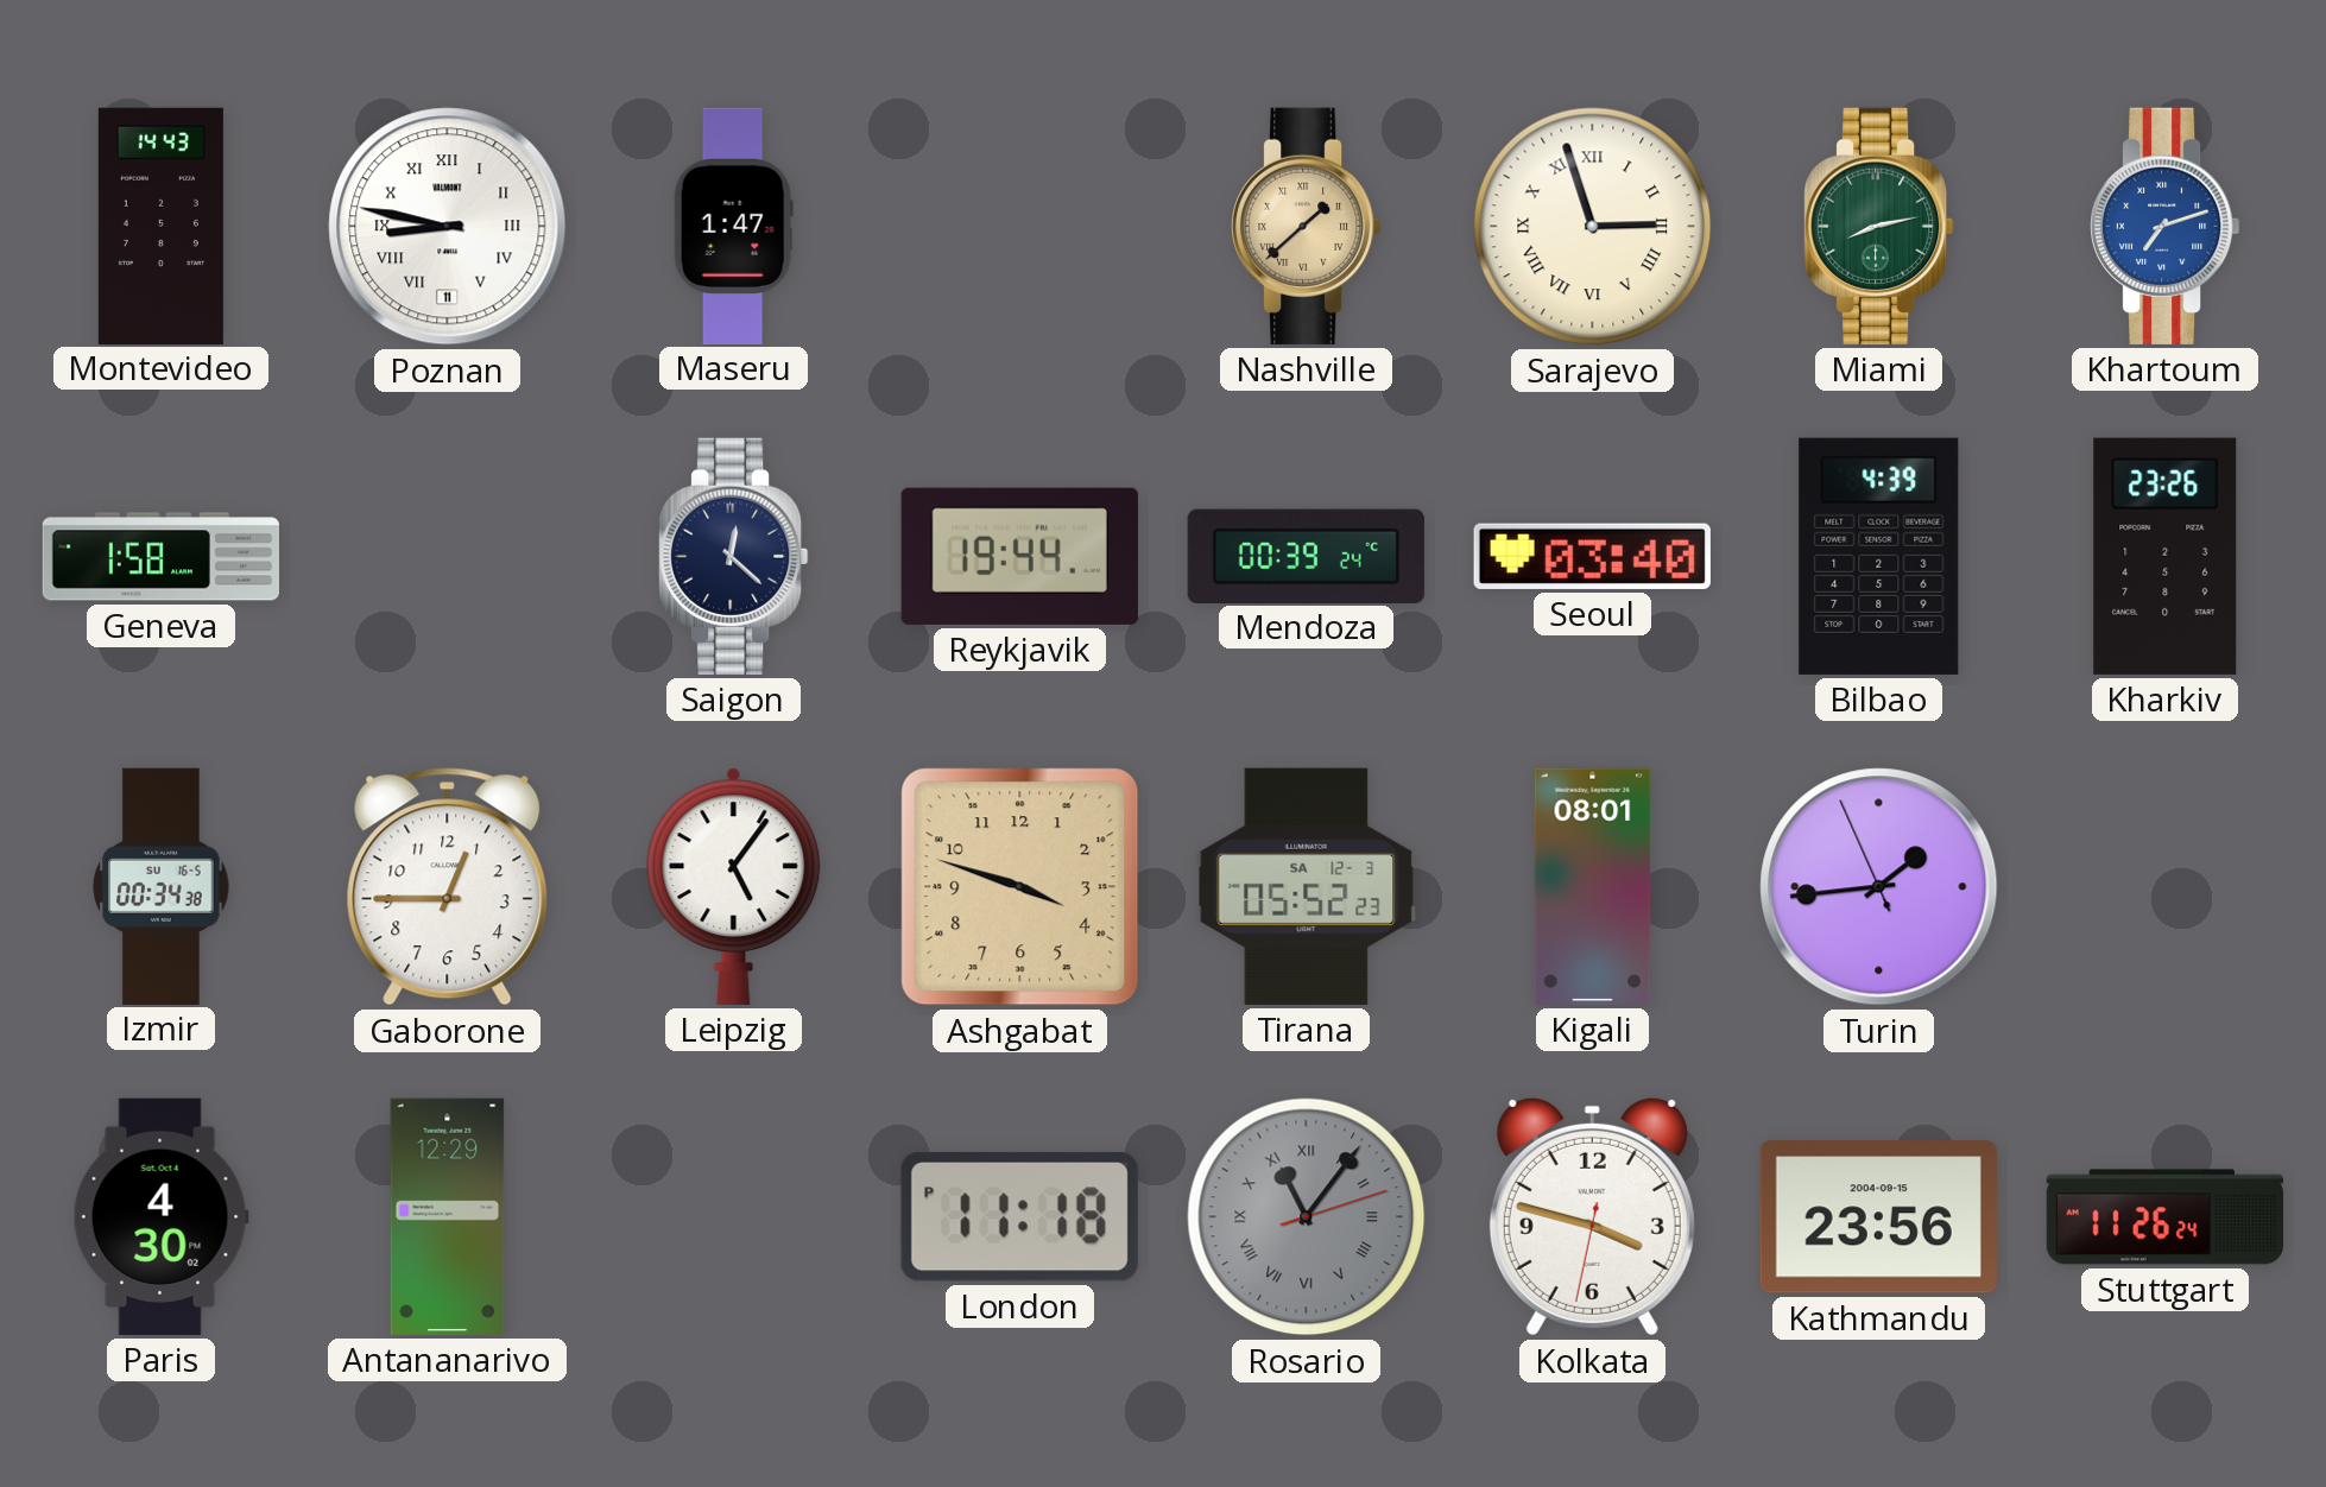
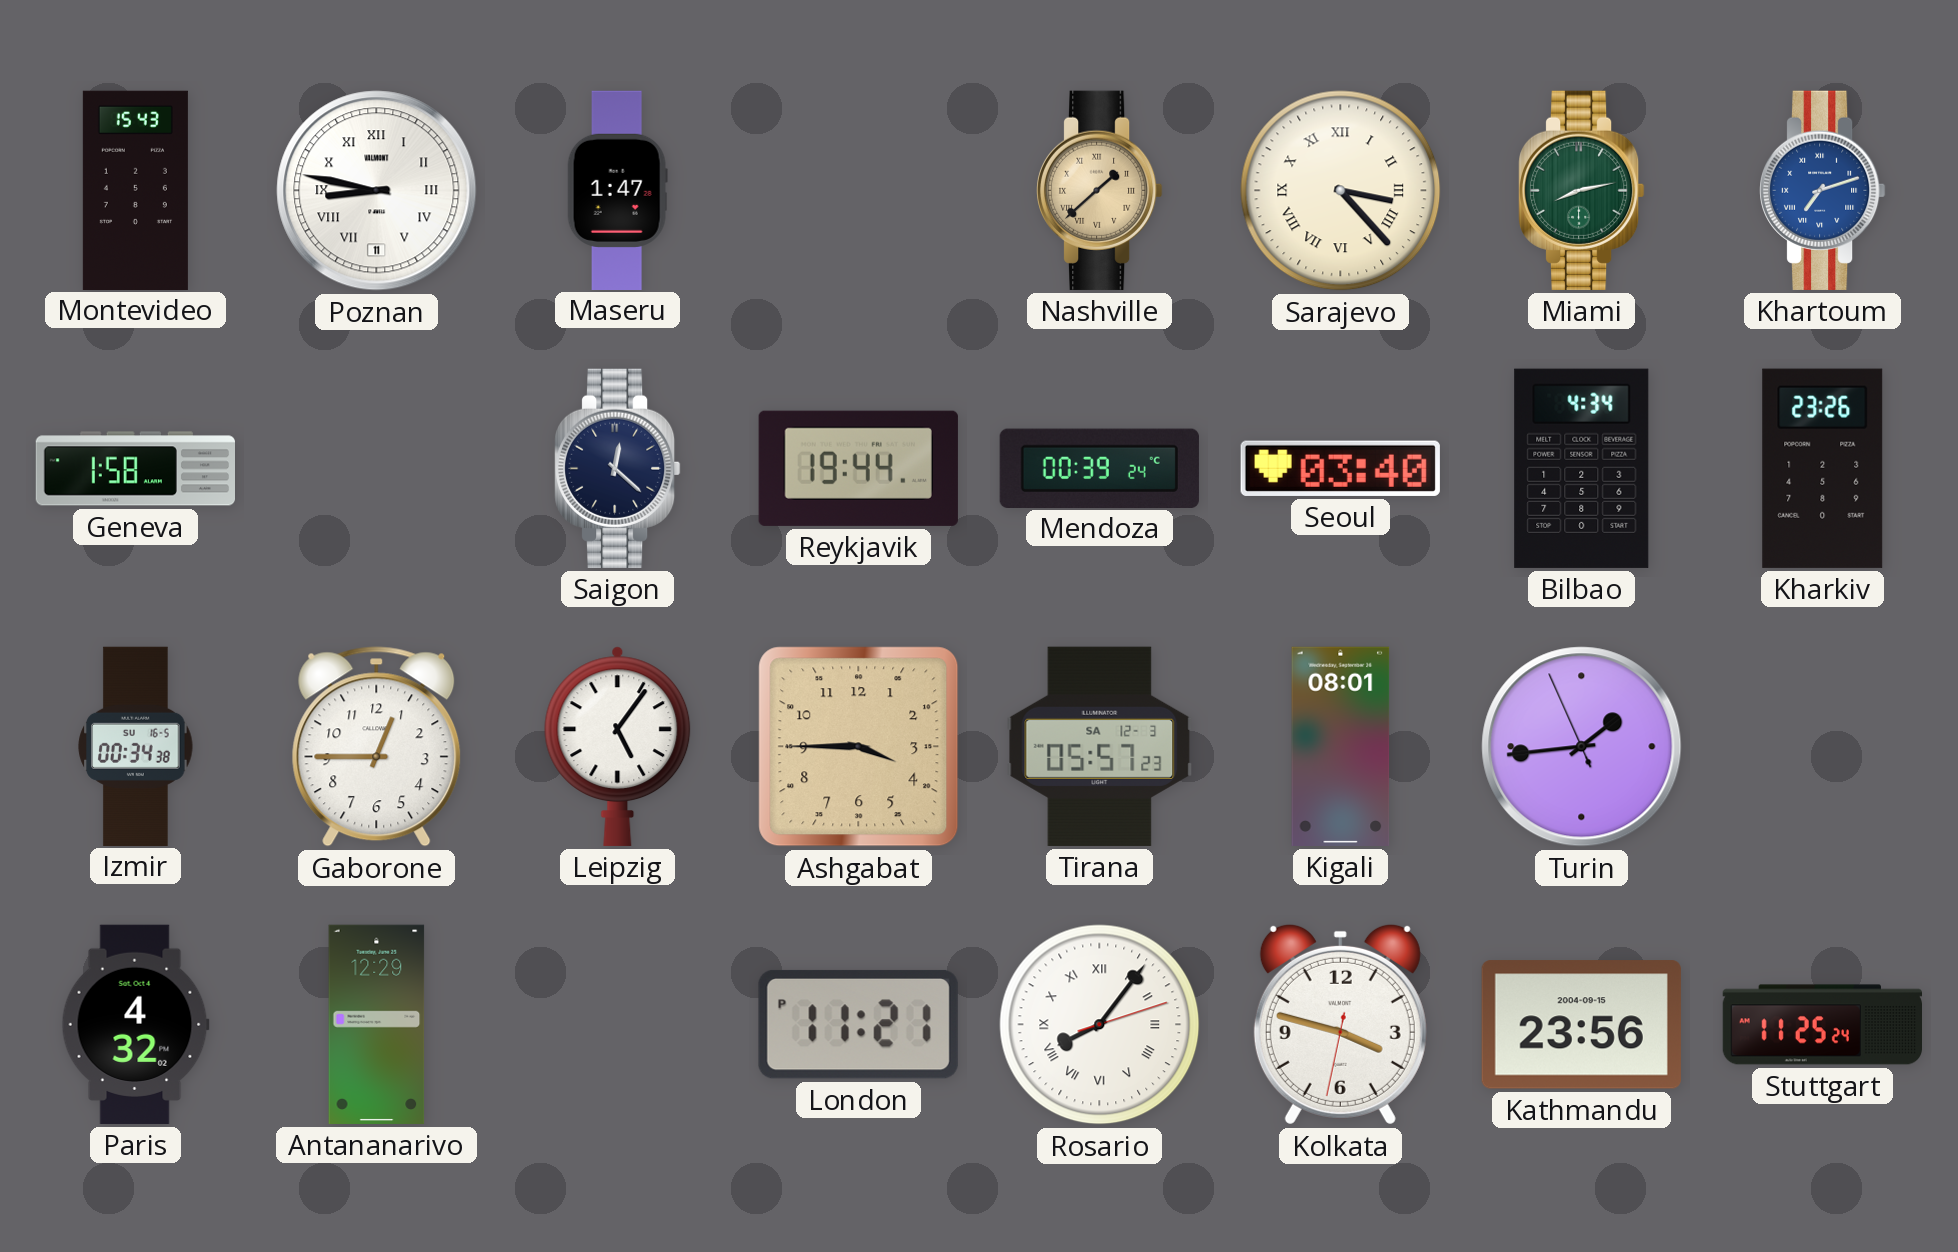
Montevideo: 14:43 -> 15:43 (135, 190)
Sarajevo: 2:57 -> 3:23 (1341, 191)
Bilbao: 4:39 -> 4:34 (1582, 468)
Ashgabat: 3:48 -> 3:45 (859, 747)
Tirana: 05:52 -> 05:57 (1100, 746)
Paris: 4:30 -> 4:32 (135, 1024)
London: 11:18 -> 11:21 (858, 1024)
Rosario: 11:06 -> 8:06 (1100, 1025)
Rosario dial: grey -> white (1100, 1025)
Stuttgart: 11:26 -> 11:25 (1822, 1025)
